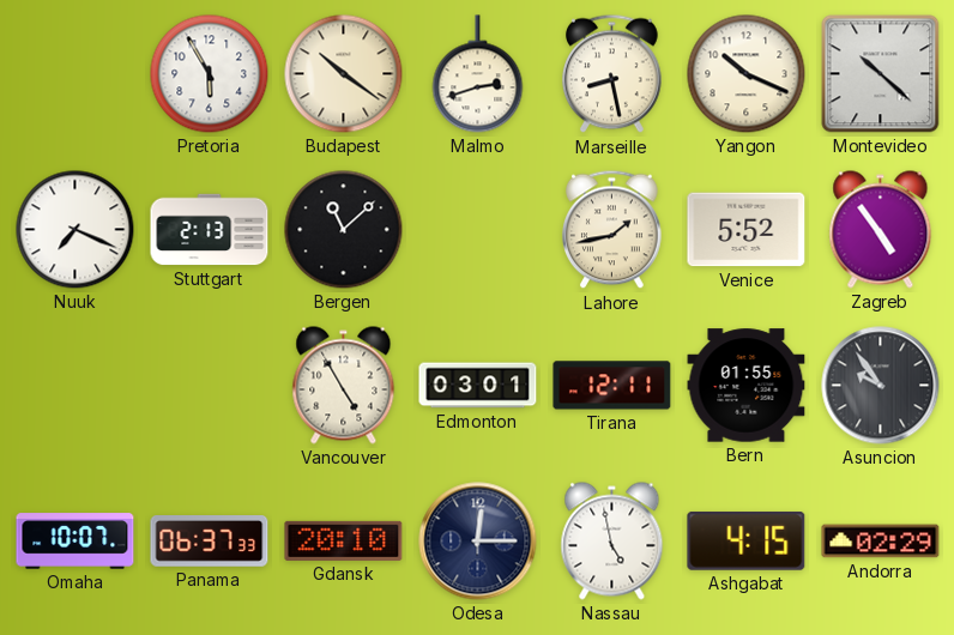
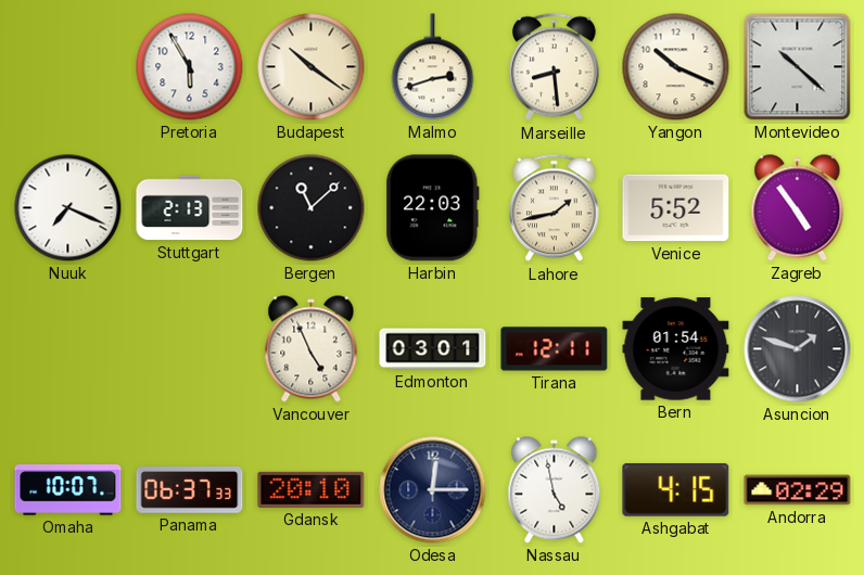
Marseille: 8:28 -> 8:29 (555, 67)
Harbin: none -> 22:03 (433, 208)
Vancouver: 4:55 -> 4:56 (312, 349)
Bern: 01:55 -> 01:54 (676, 349)
Asuncion: 9:54 -> 1:48 (798, 349)
